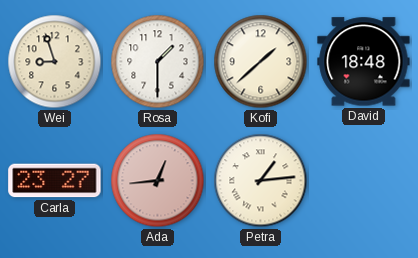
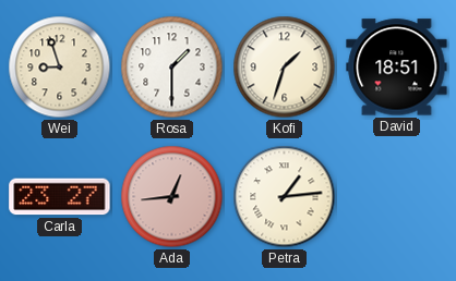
Kofi: 1:38 -> 1:33 (285, 68)
David: 18:48 -> 18:51 (397, 68)
